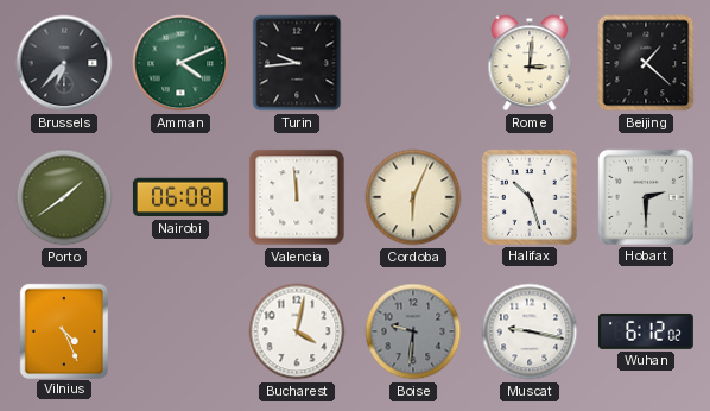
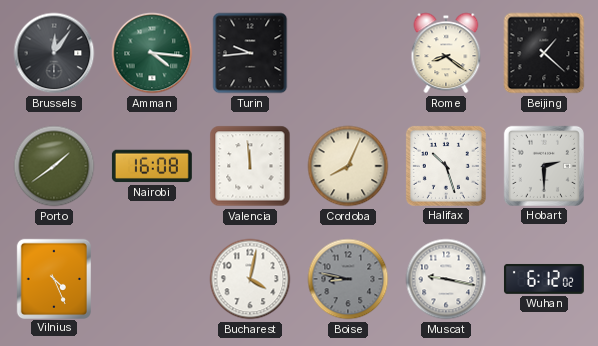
Brussels: 6:37 -> 12:06 (54, 53)
Amman: 4:11 -> 4:16 (152, 53)
Rome: 3:01 -> 8:21 (446, 53)
Nairobi: 06:08 -> 16:08 (152, 166)
Cordoba: 6:04 -> 8:04 (348, 166)
Boise: 9:31 -> 8:47 (348, 279)
